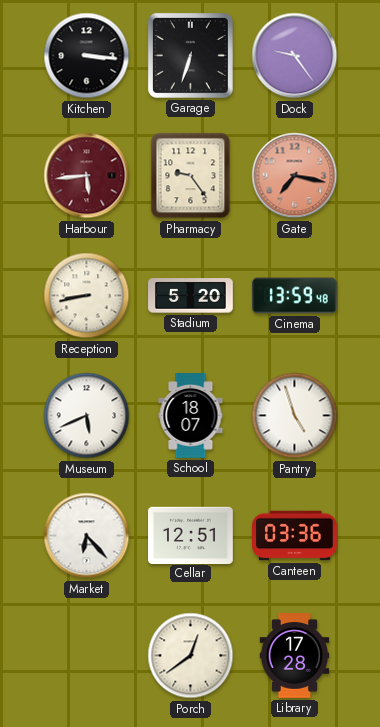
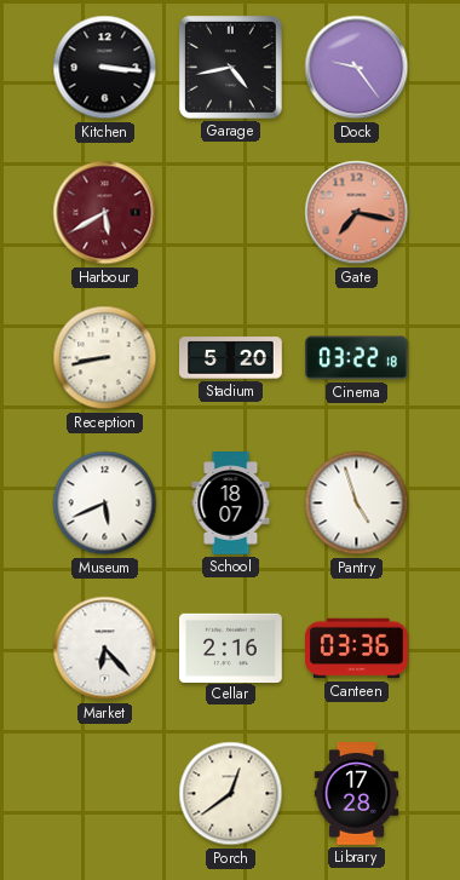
Garage: 6:33 -> 4:43 (230, 67)
Harbour: 5:44 -> 5:40 (105, 213)
Pharmacy: 9:24 -> none (191, 176)
Cinema: 13:59 -> 03:22 (357, 358)
Cellar: 12:51 -> 2:16 (231, 648)
